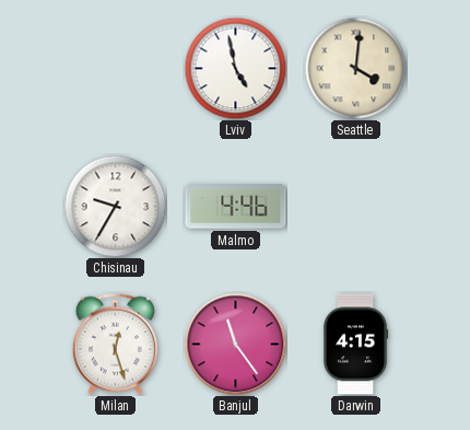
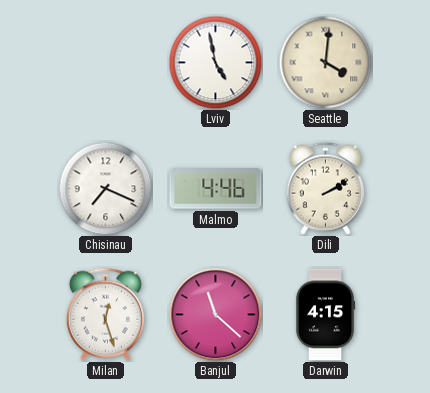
Chisinau: 9:35 -> 7:19 (105, 188)
Dili: none -> 2:10 (325, 188)
Banjul: 11:24 -> 11:22 (215, 314)
